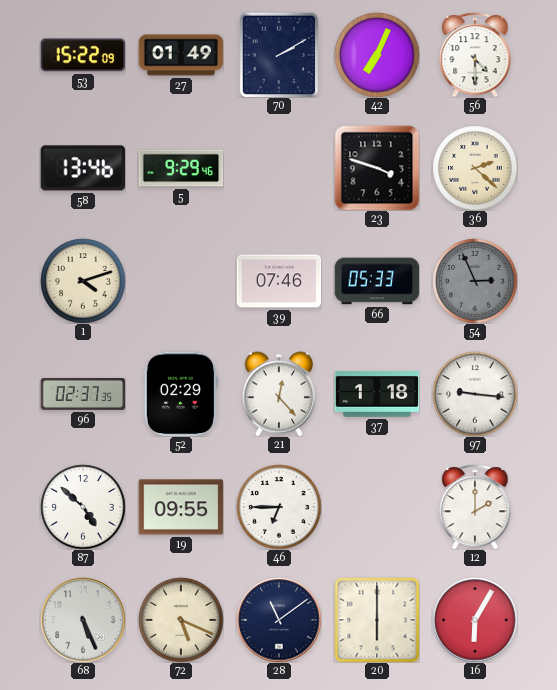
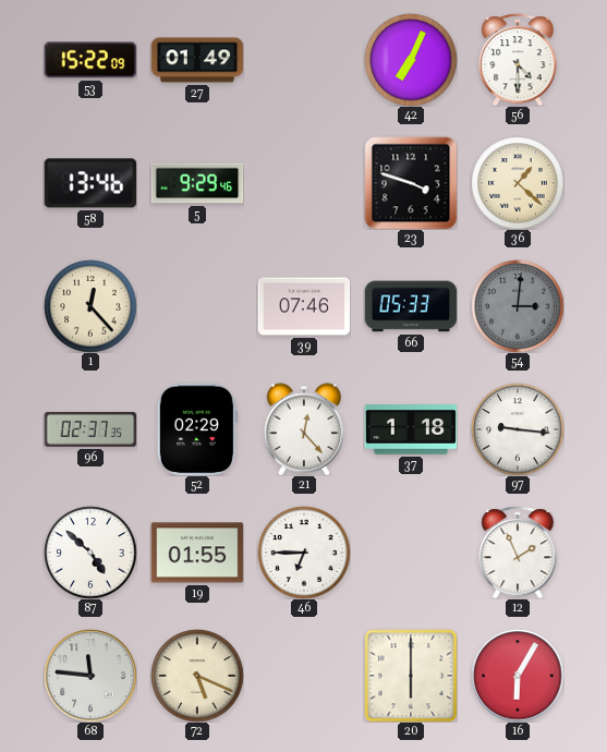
70: 2:10 -> none (279, 55)
36: 2:22 -> 1:22 (518, 183)
1: 4:12 -> 12:23 (90, 306)
54: 2:56 -> 3:01 (518, 306)
19: 09:55 -> 01:55 (197, 553)
12: 2:00 -> 1:56 (518, 553)
68: 5:26 -> 11:46 (90, 676)
28: 11:09 -> none (279, 620)
